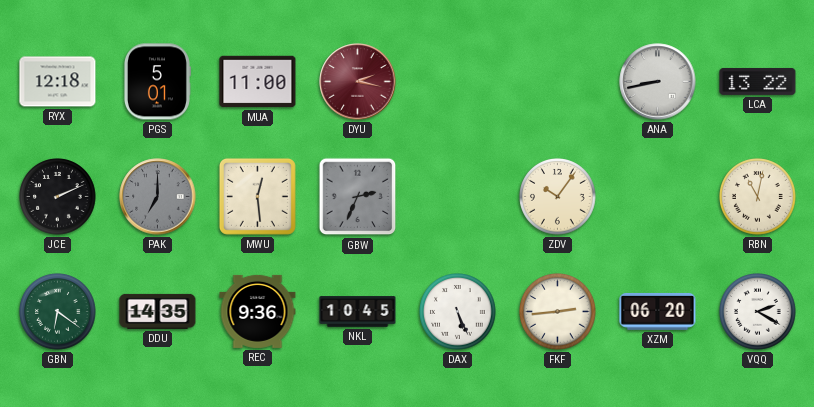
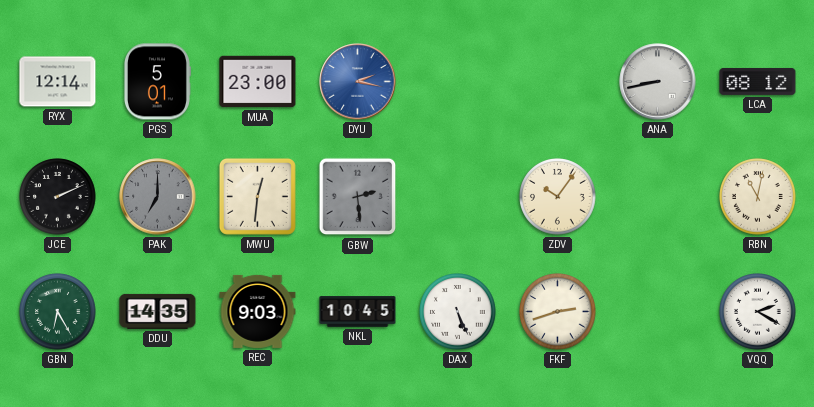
RYX: 12:18 -> 12:14 (58, 82)
MUA: 11:00 -> 23:00 (258, 82)
DYU dial: burgundy -> blue (358, 82)
LCA: 13:22 -> 08:12 (758, 81)
MWU: 12:29 -> 12:31 (257, 196)
GBW: 2:34 -> 2:29 (358, 197)
GBN: 6:21 -> 6:25 (58, 312)
REC: 9:36 -> 9:03 (258, 311)
FKF: 2:44 -> 2:42 (558, 312)
XZM: 06:20 -> none (658, 311)
